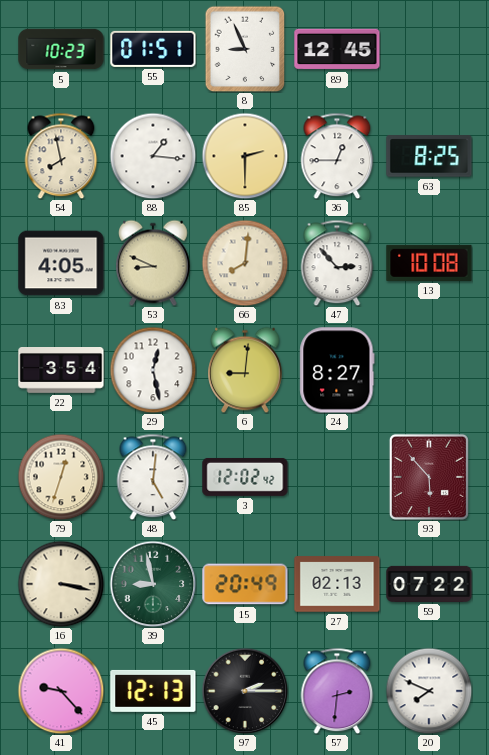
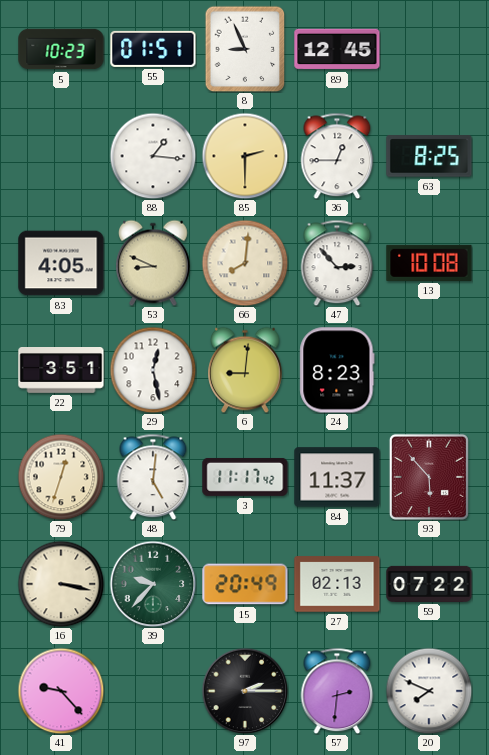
54: 7:58 -> none (61, 156)
22: 3:54 -> 3:51 (61, 371)
24: 8:27 -> 8:23 (337, 370)
3: 12:02 -> 11:17 (245, 477)
84: none -> 11:37 (337, 477)
39: 8:58 -> 9:37 (153, 584)
45: 12:13 -> none (153, 691)
